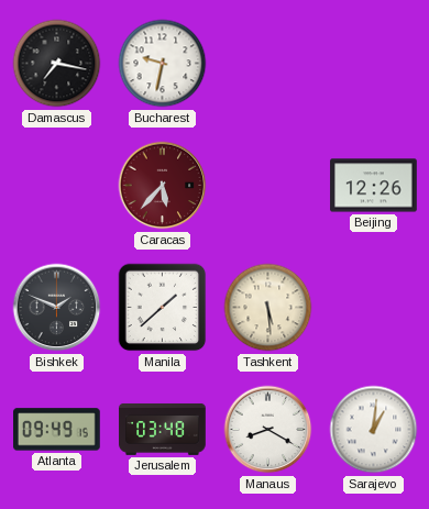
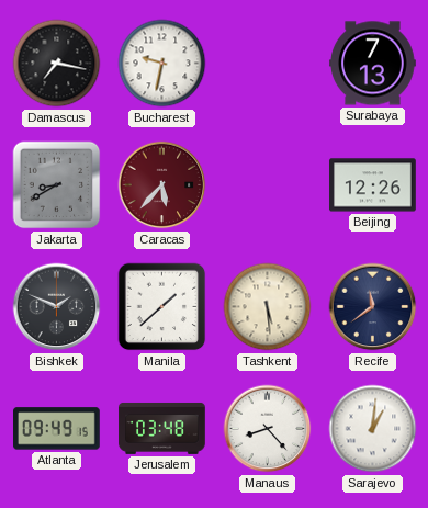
Surabaya: none -> 7:13 (373, 64)
Jakarta: none -> 8:40 (57, 185)
Recife: none -> 11:39 (373, 307)
Manaus: 8:20 -> 8:23 (268, 429)
